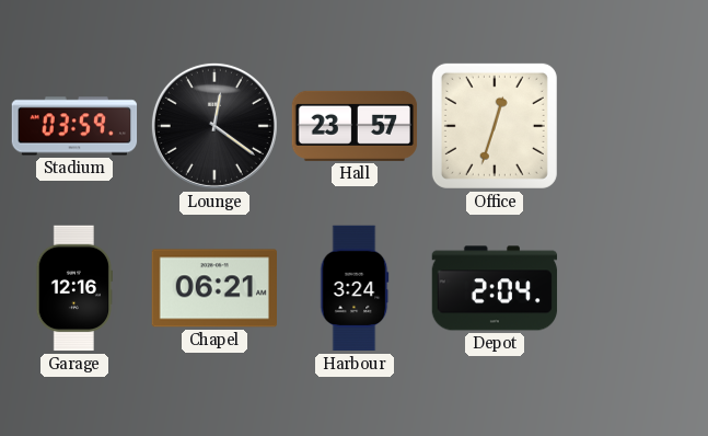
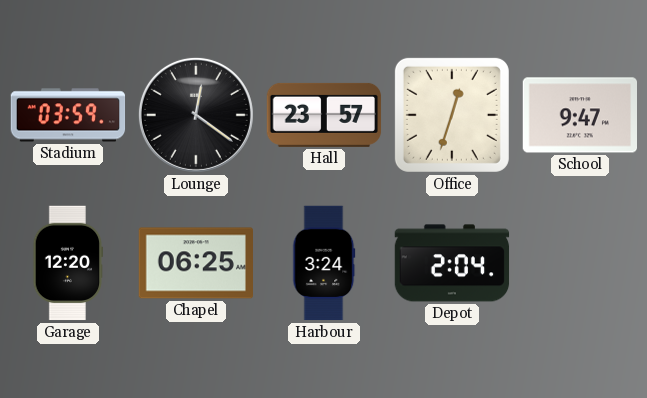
School: none -> 9:47 (579, 115)
Garage: 12:16 -> 12:20 (67, 263)
Chapel: 06:21 -> 06:25 (195, 263)
